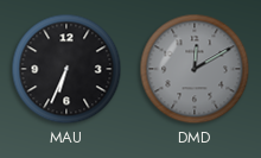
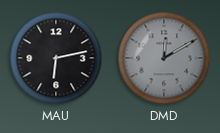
MAU: 6:34 -> 6:13 (56, 58)
